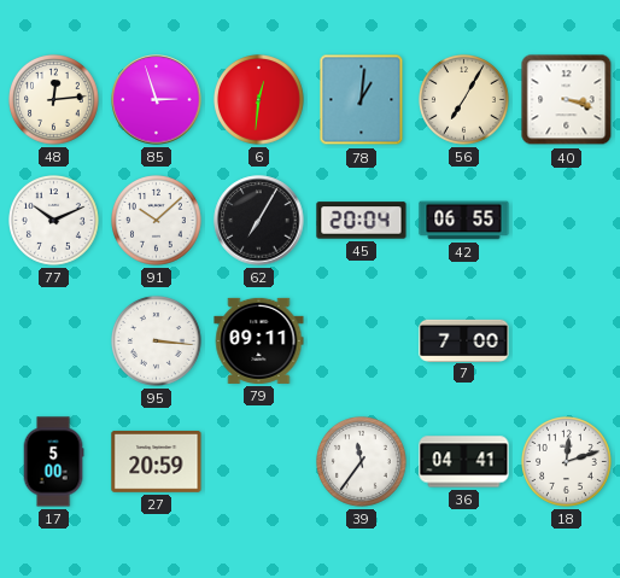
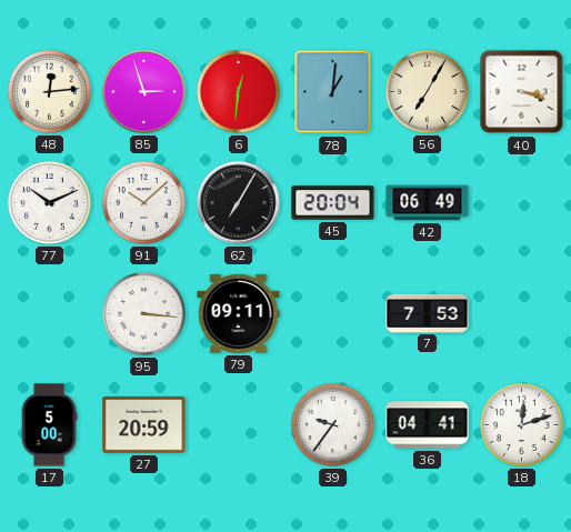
42: 06:55 -> 06:49 (428, 203)
7: 7:00 -> 7:53 (428, 313)
39: 11:36 -> 9:36 (333, 425)
